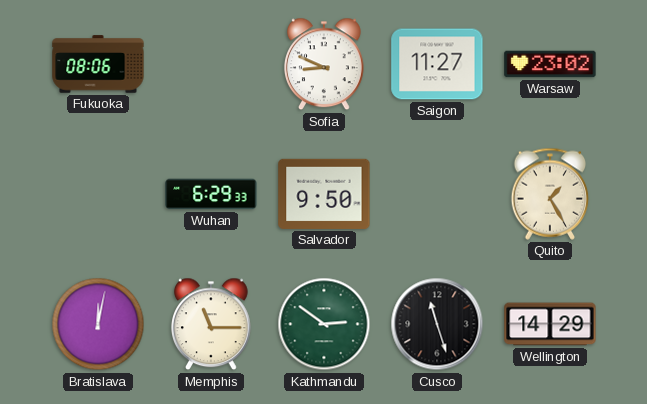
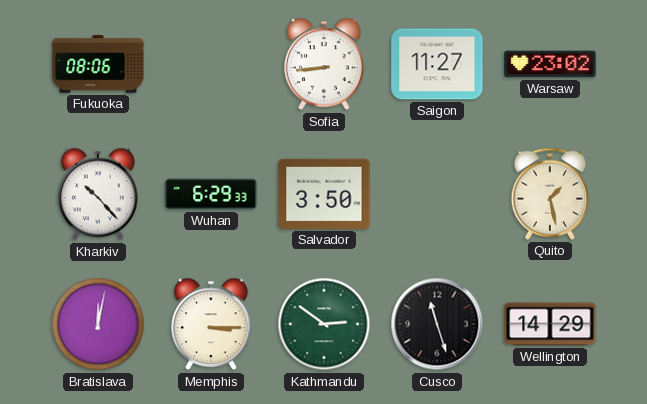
Sofia: 8:49 -> 8:44 (324, 64)
Kharkiv: none -> 10:23 (98, 194)
Salvador: 9:50 -> 3:50 (324, 194)
Quito: 1:25 -> 1:28 (550, 194)
Memphis: 11:15 -> 3:15 (211, 324)
